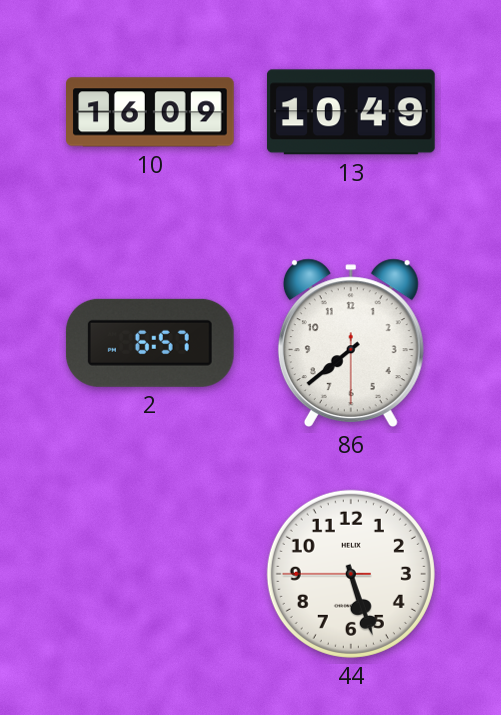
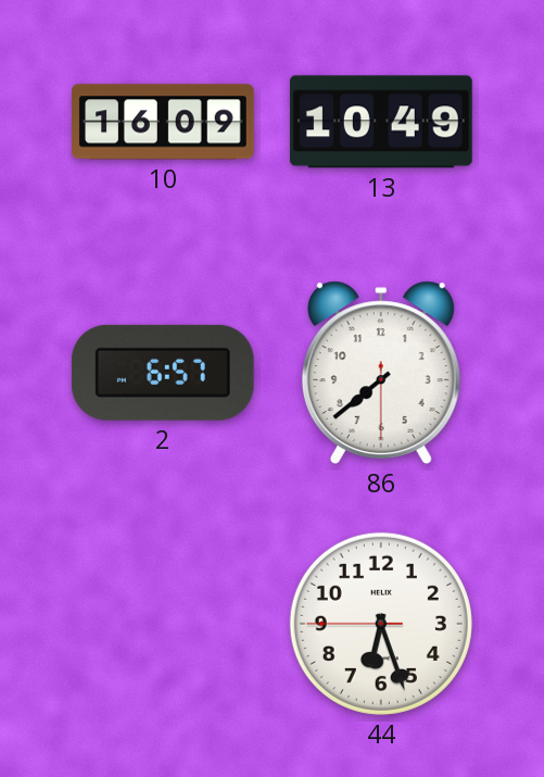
44: 5:26 -> 6:26 (381, 624)
